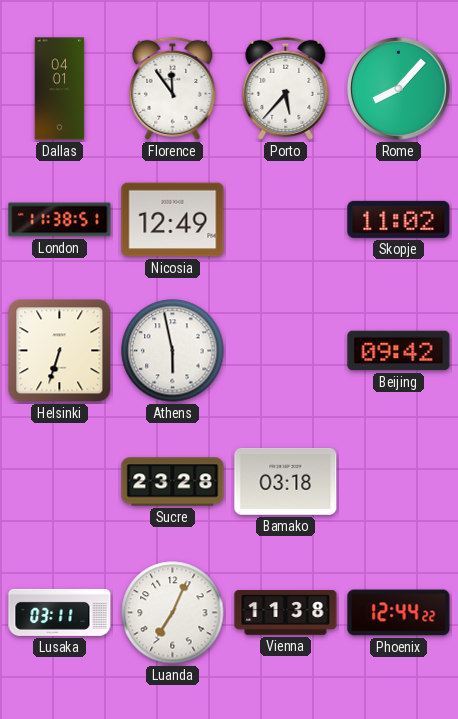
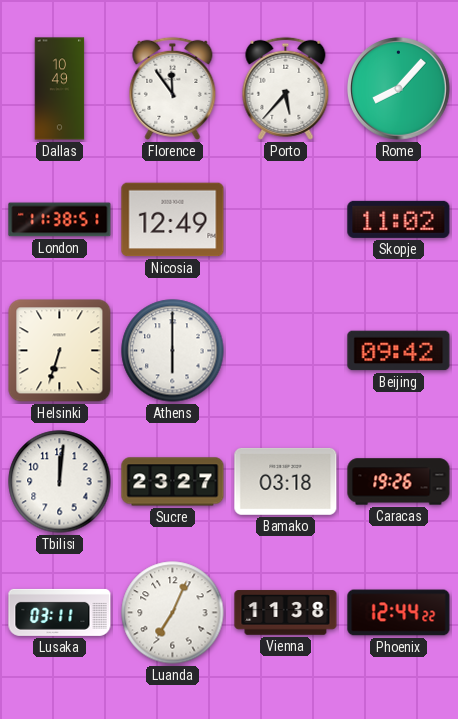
Dallas: 04:01 -> 10:49 (60, 89)
Athens: 5:58 -> 6:00 (173, 351)
Tbilisi: none -> 12:01 (60, 482)
Sucre: 23:28 -> 23:27 (173, 482)
Caracas: none -> 19:26 (399, 482)
